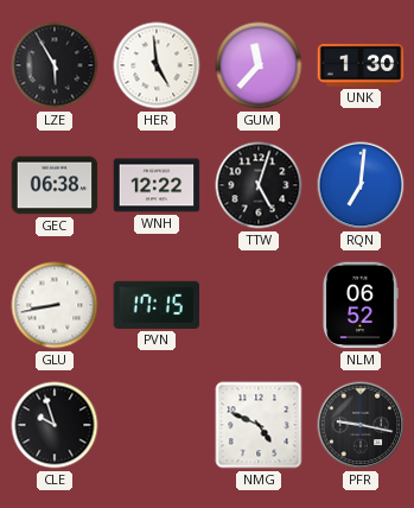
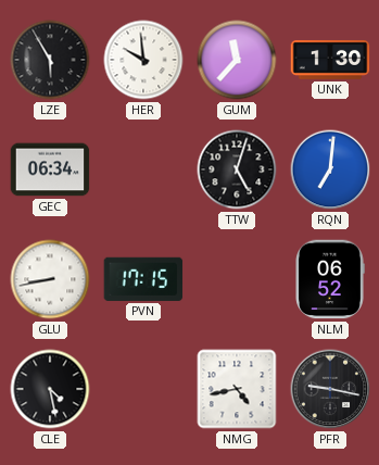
HER: 4:59 -> 9:59 (143, 60)
GEC: 06:38 -> 06:34 (50, 169)
WNH: 12:22 -> none (157, 185)
CLE: 9:57 -> 4:28 (50, 389)
NMG: 4:49 -> 4:43 (237, 389)
